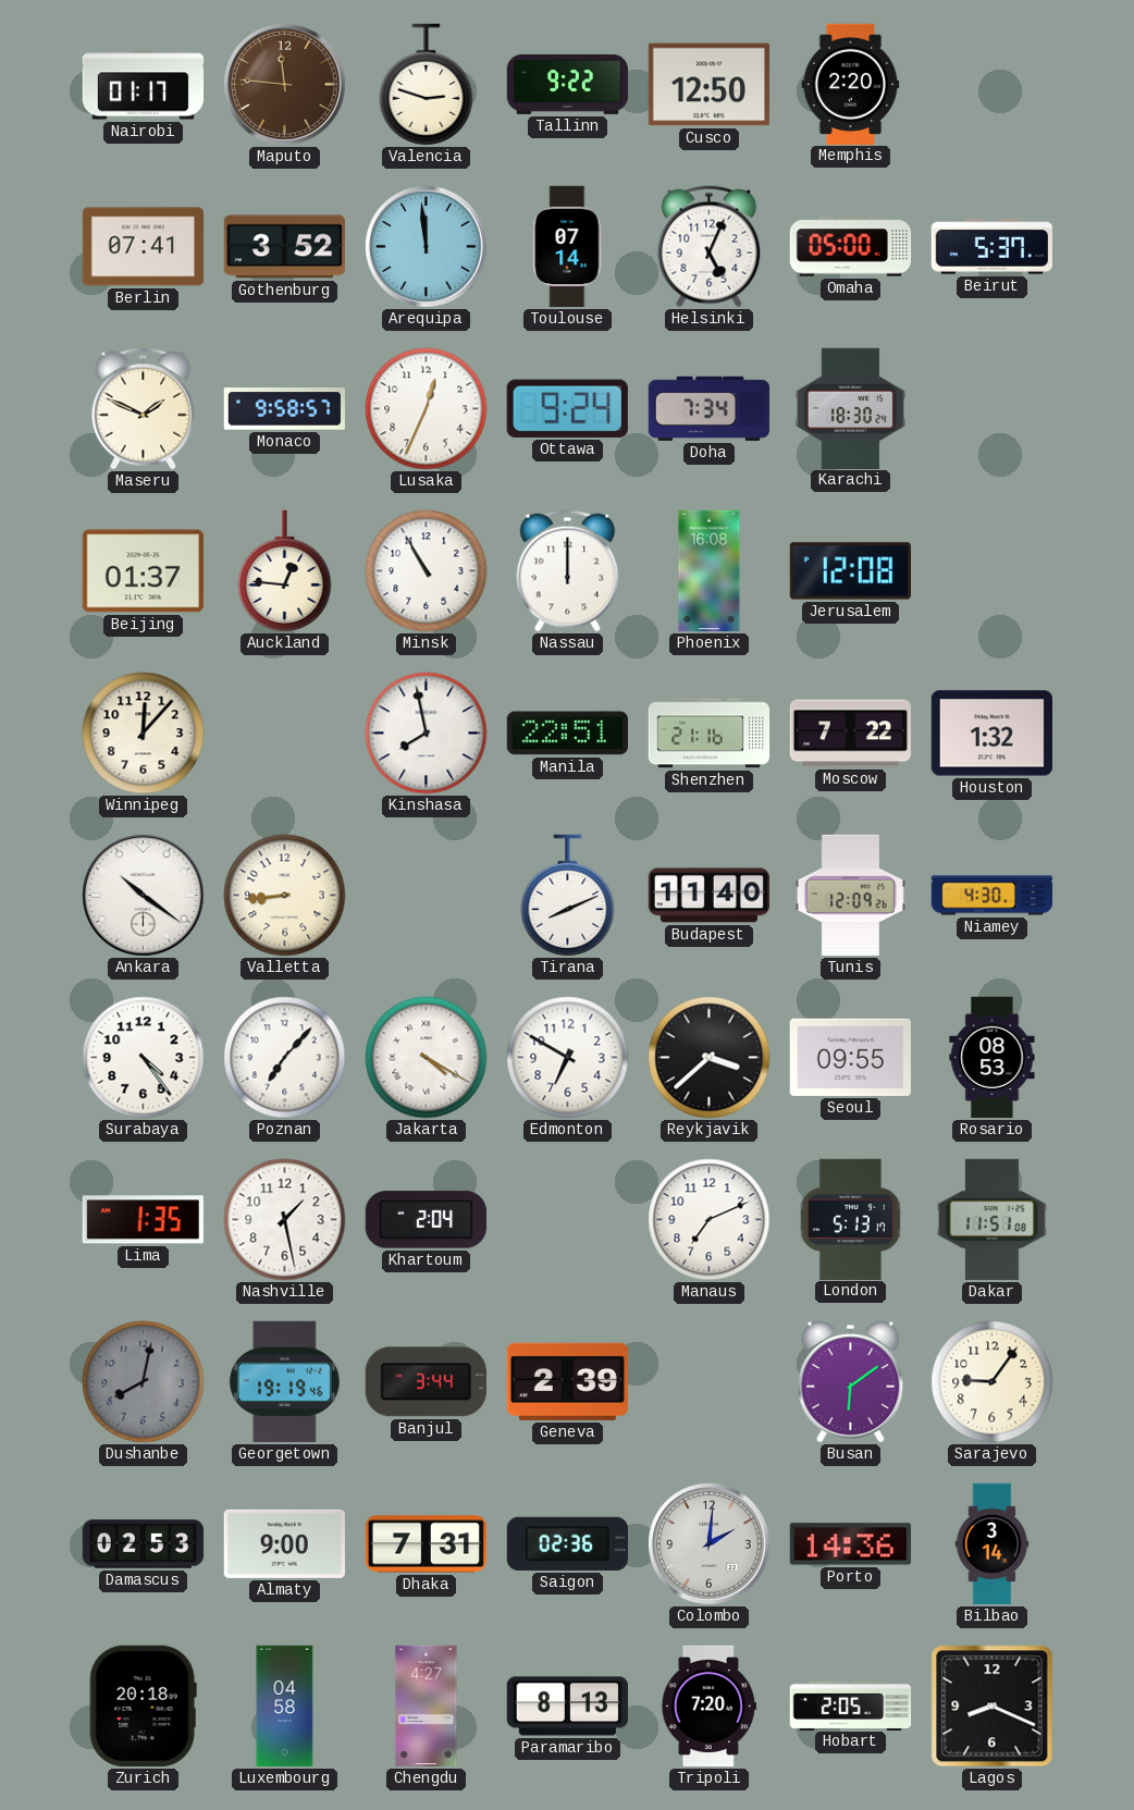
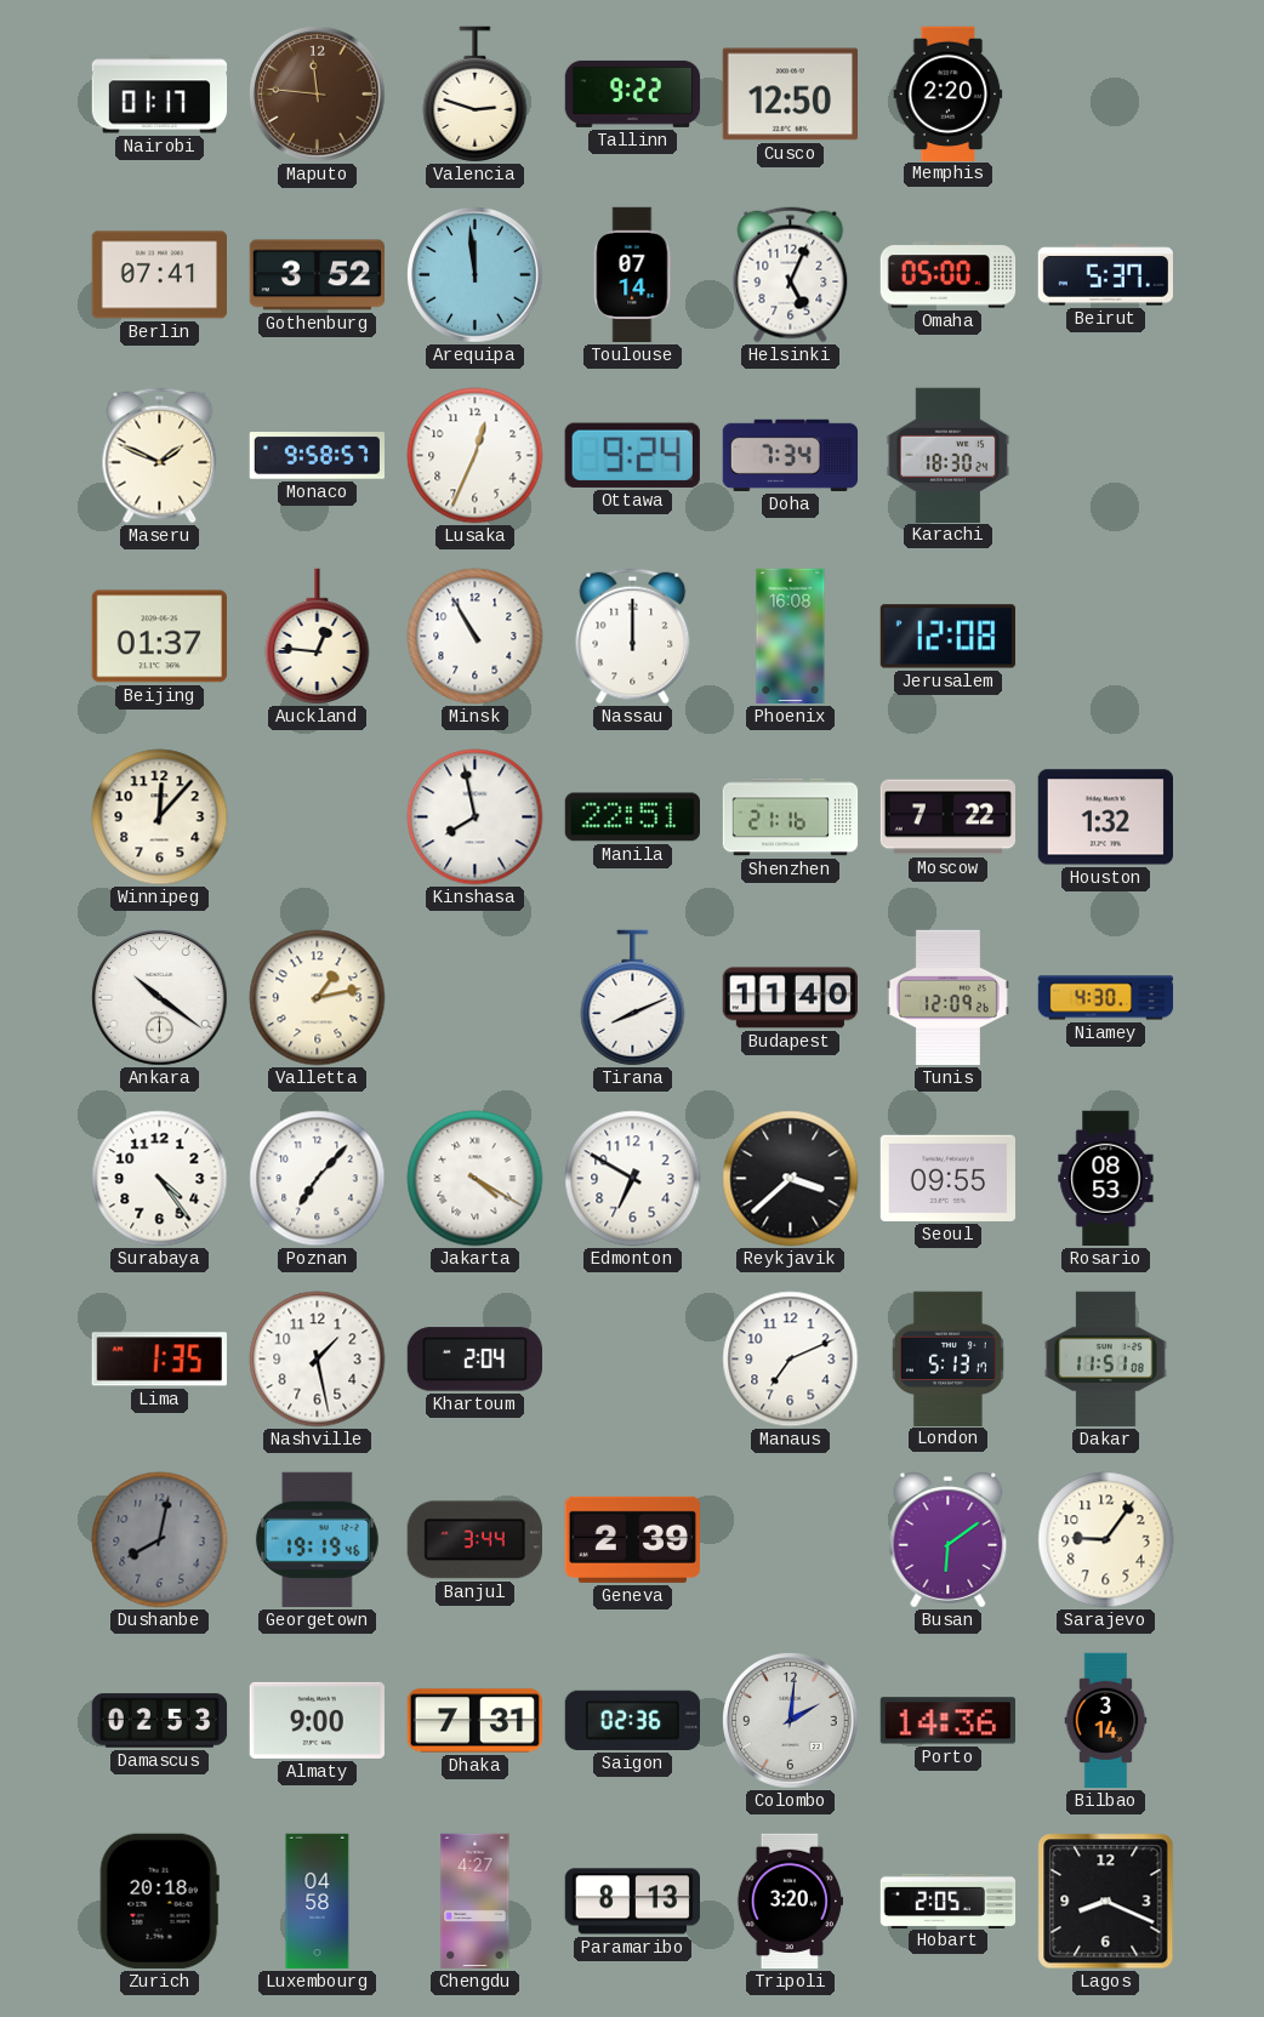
Valletta: 8:44 -> 1:13 (318, 998)
Tripoli: 7:20 -> 3:20 (790, 1902)
